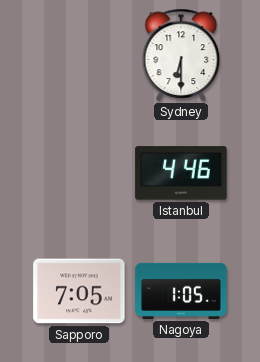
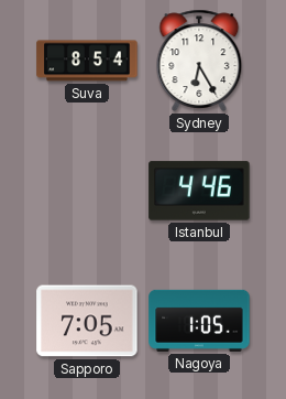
Suva: none -> 8:54 (87, 61)
Sydney: 6:30 -> 6:25 (199, 61)
